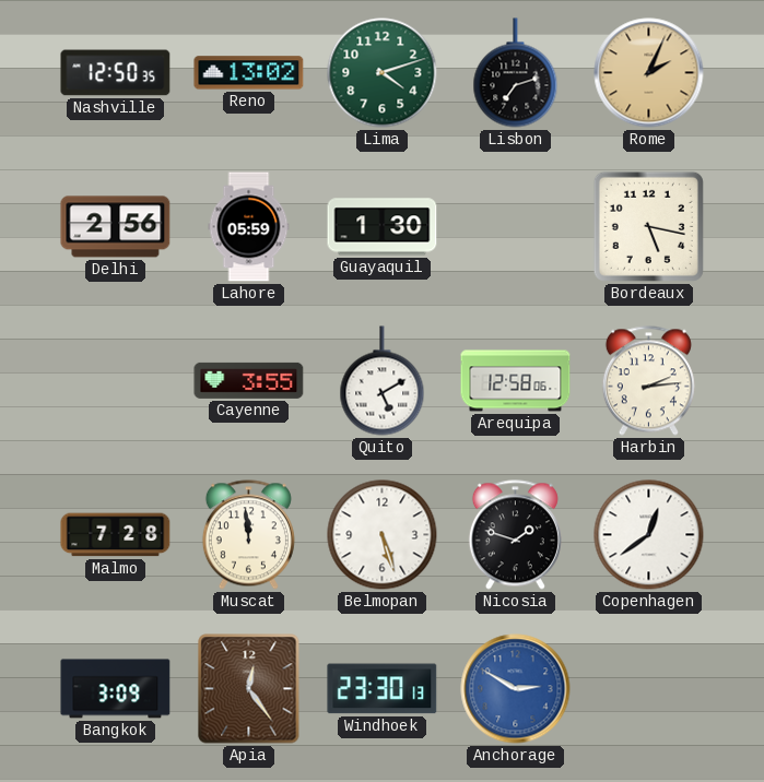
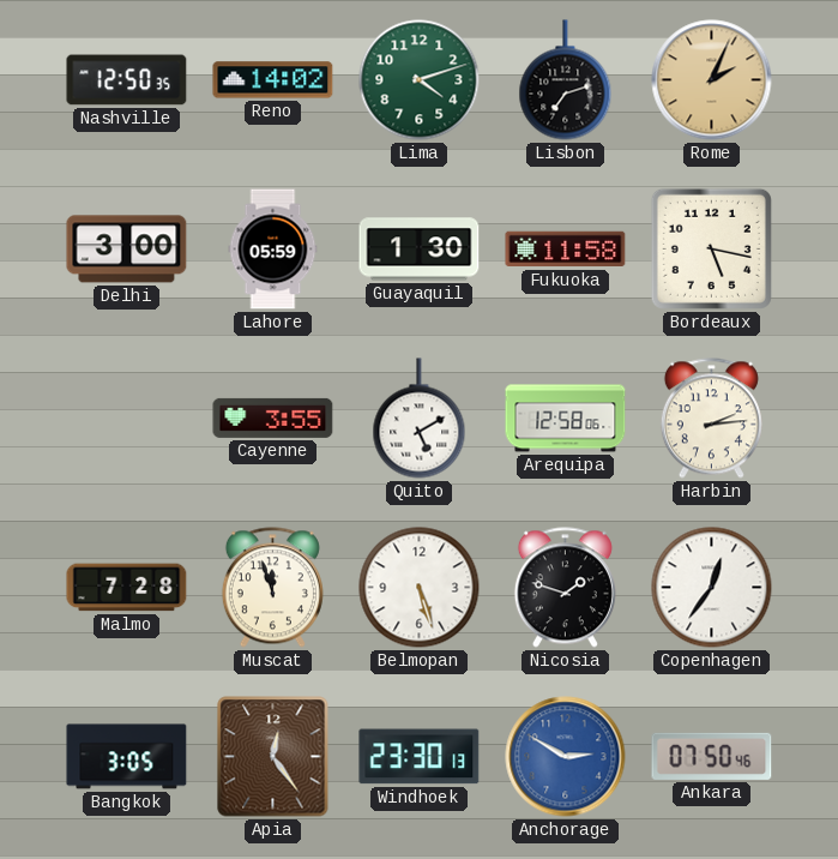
Reno: 13:02 -> 14:02 (273, 80)
Delhi: 2:56 -> 3:00 (127, 250)
Fukuoka: none -> 11:58 (566, 250)
Muscat: 11:59 -> 11:57 (272, 588)
Copenhagen: 12:39 -> 12:36 (712, 588)
Bangkok: 3:09 -> 3:05 (127, 757)
Ankara: none -> 07:50 (712, 756)
